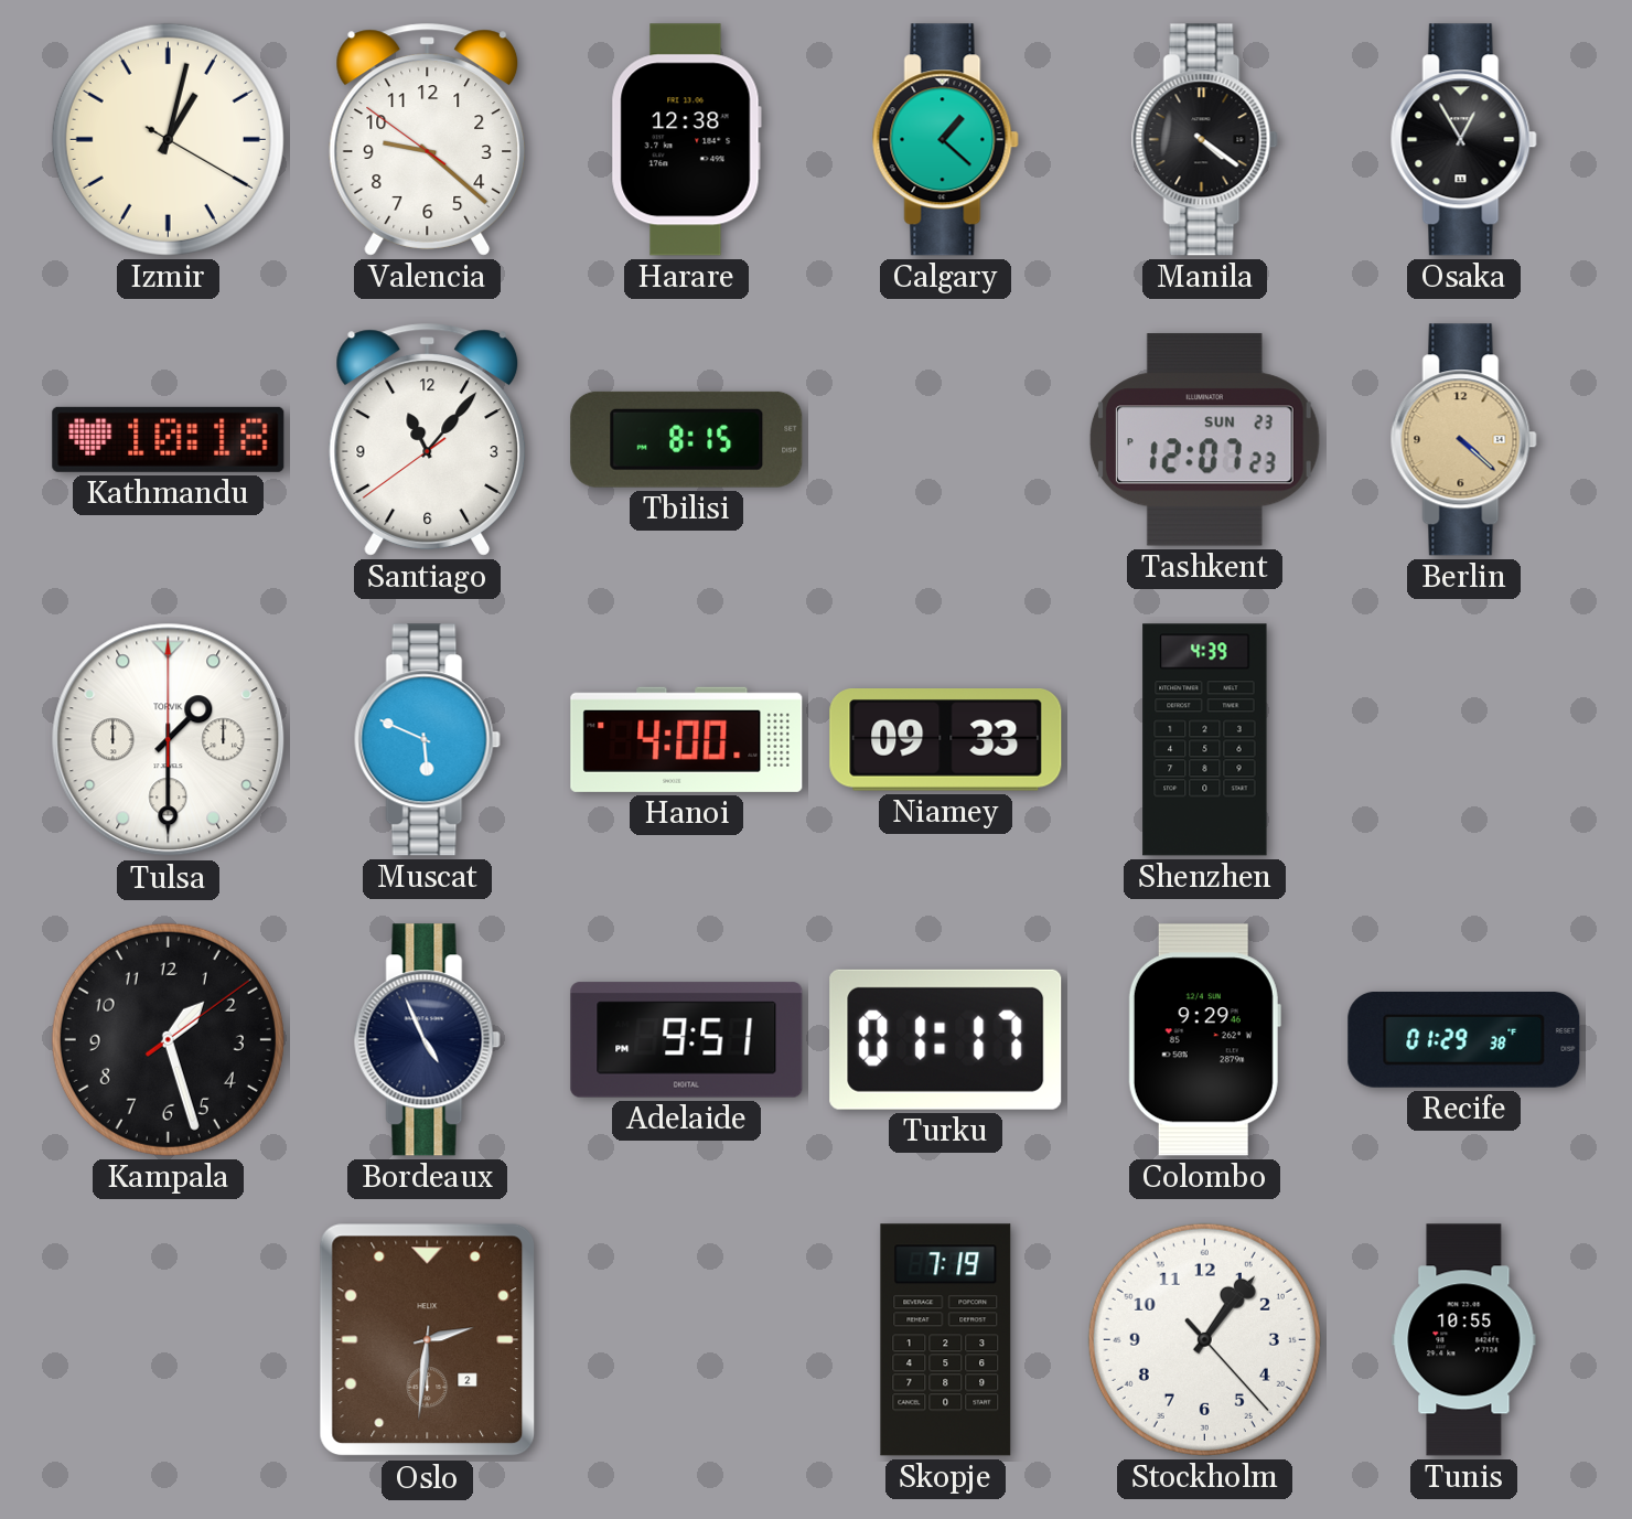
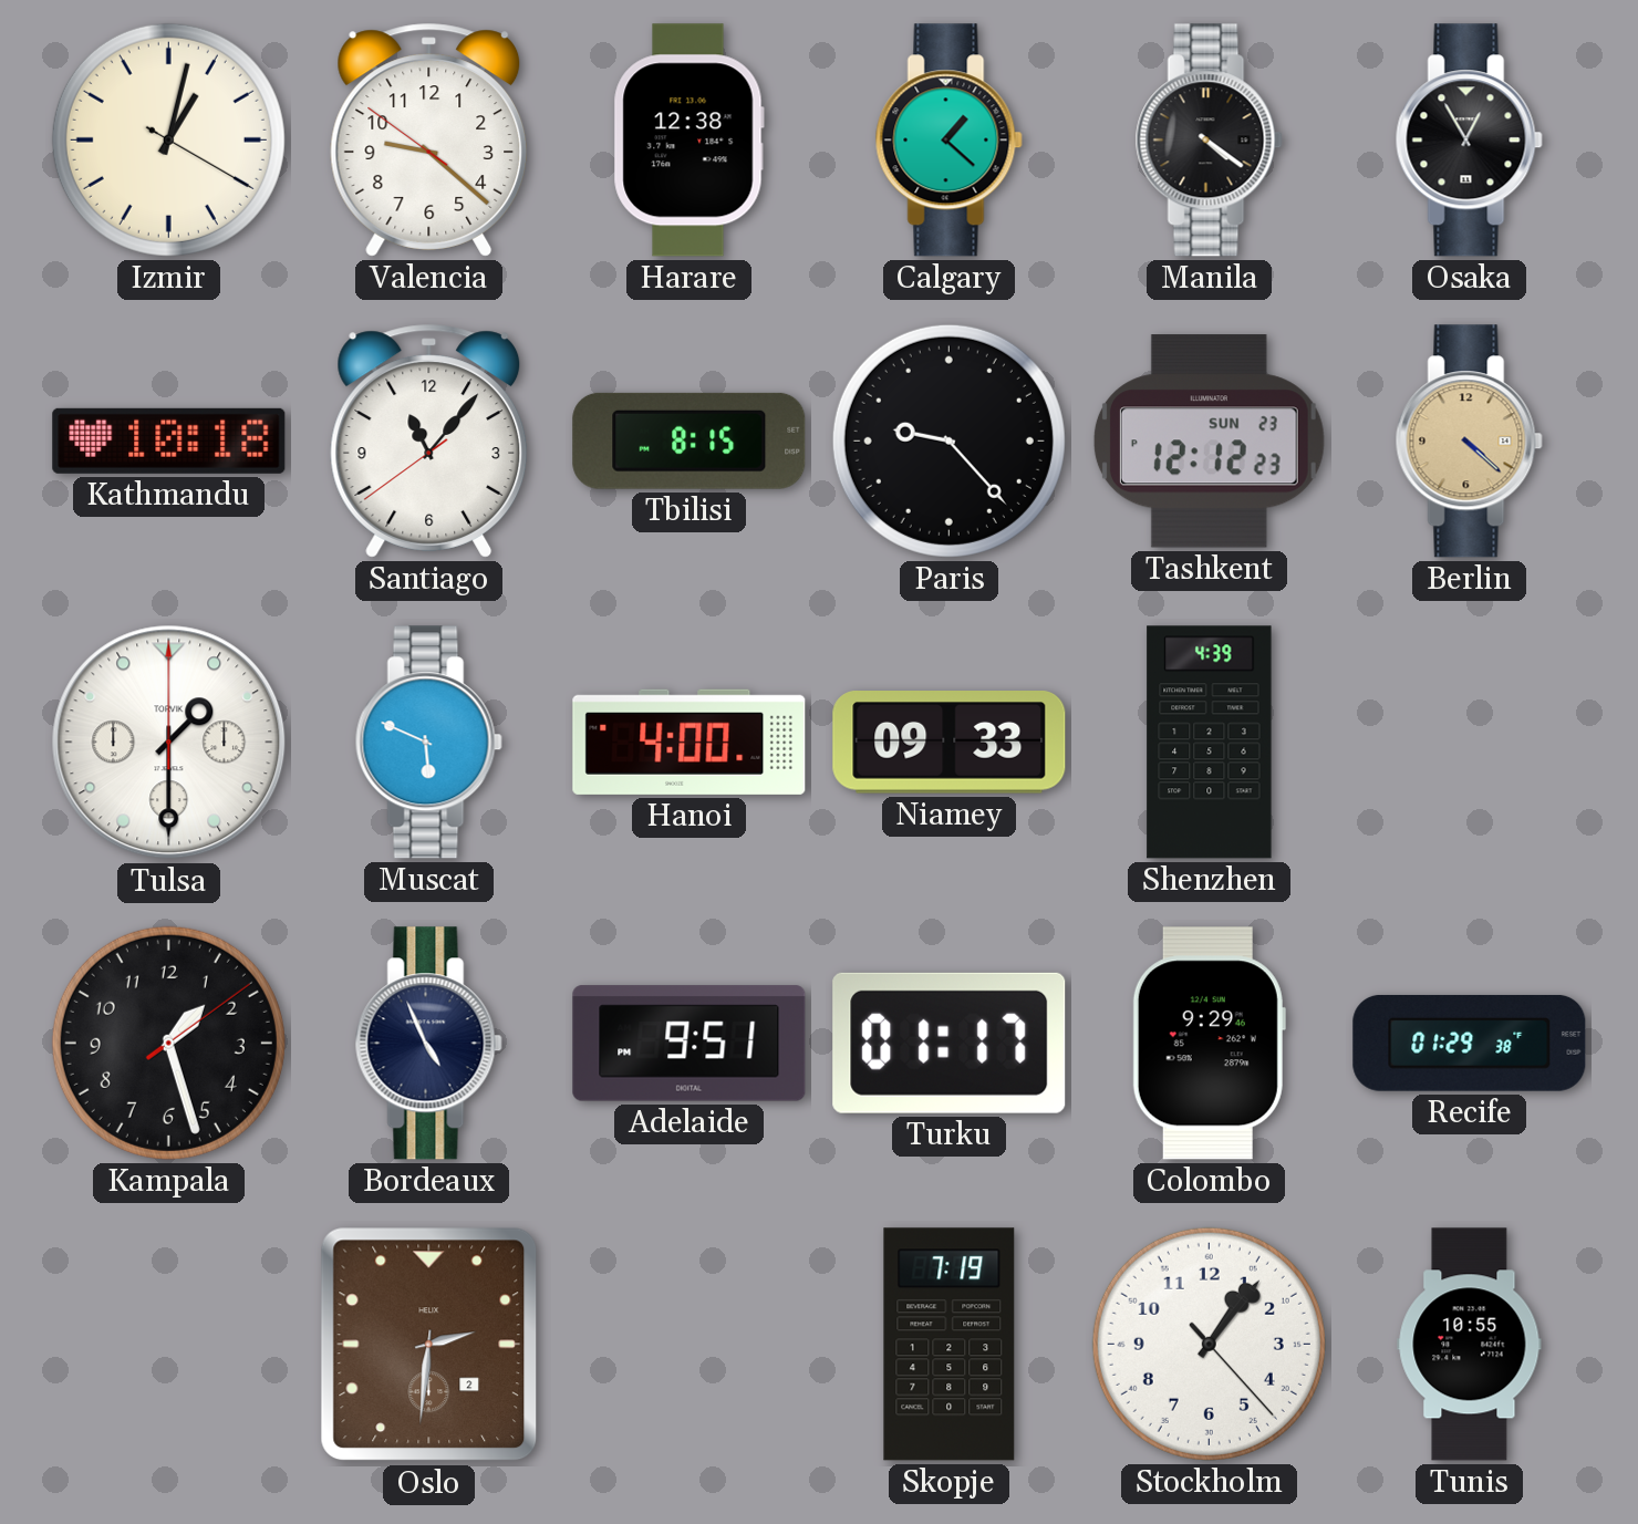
Paris: none -> 9:23 (948, 440)
Tashkent: 12:07 -> 12:12 (1209, 442)
